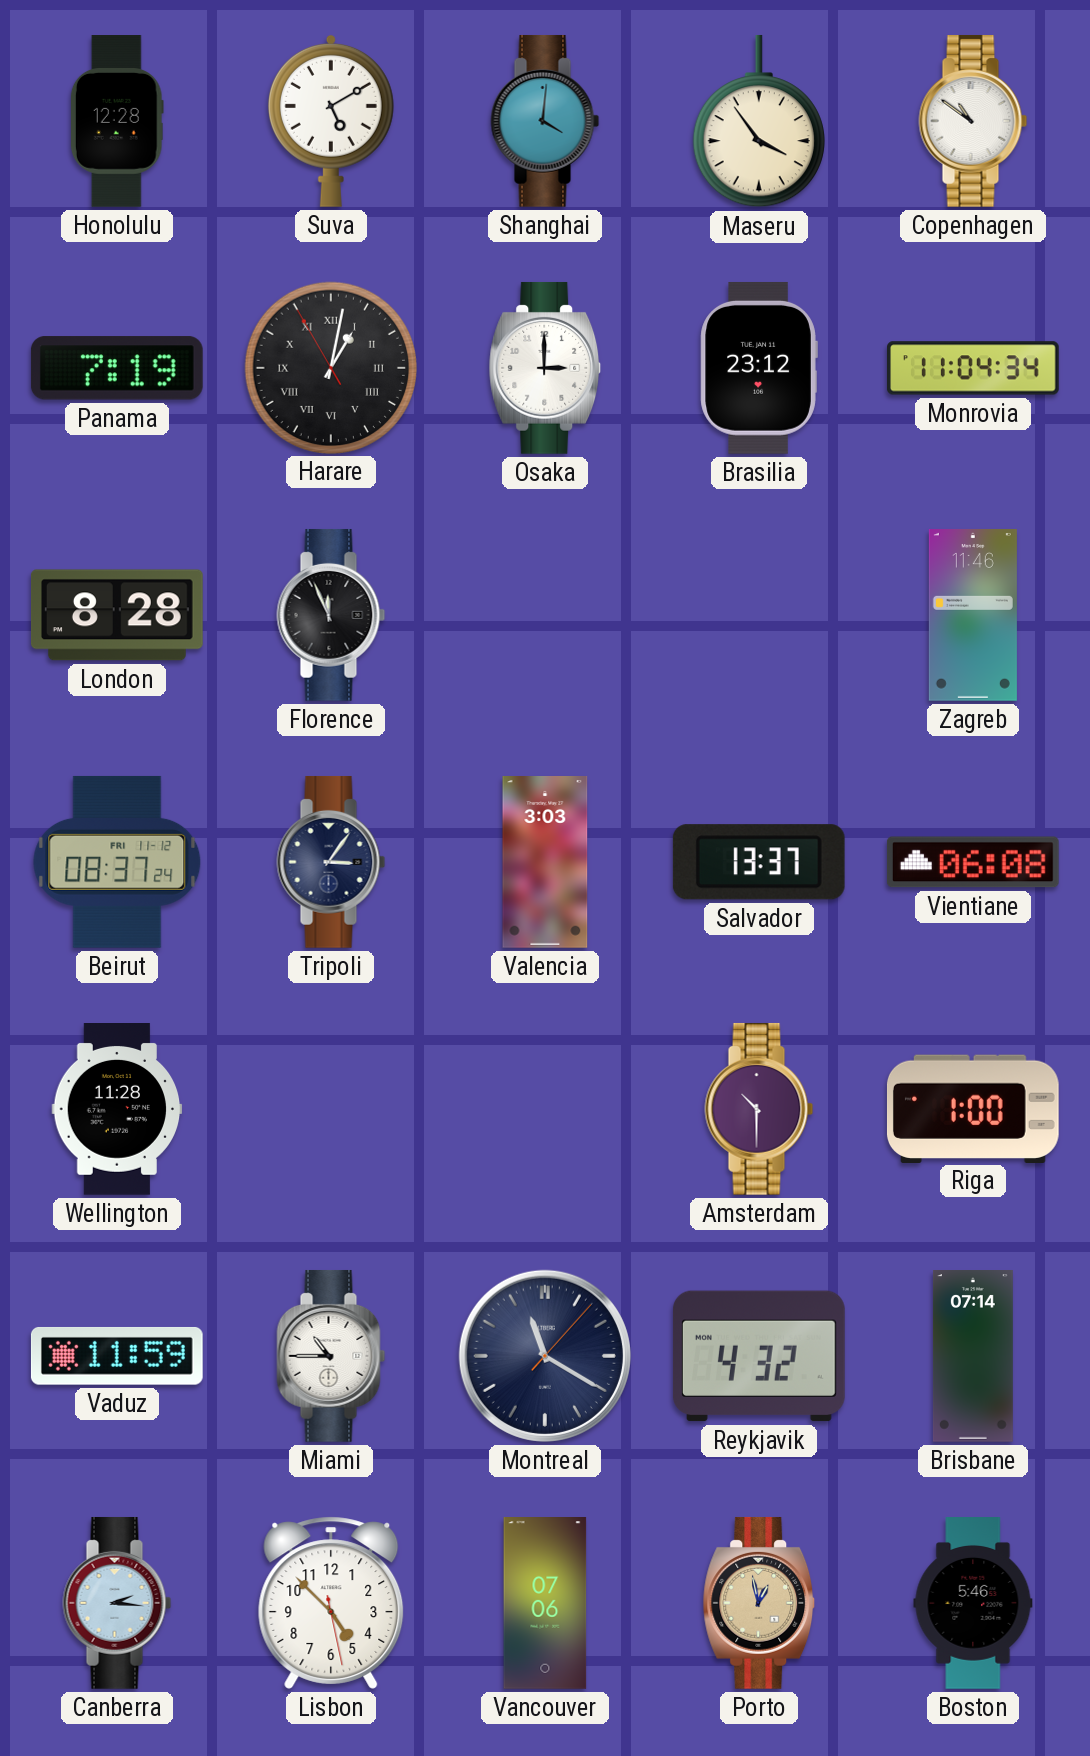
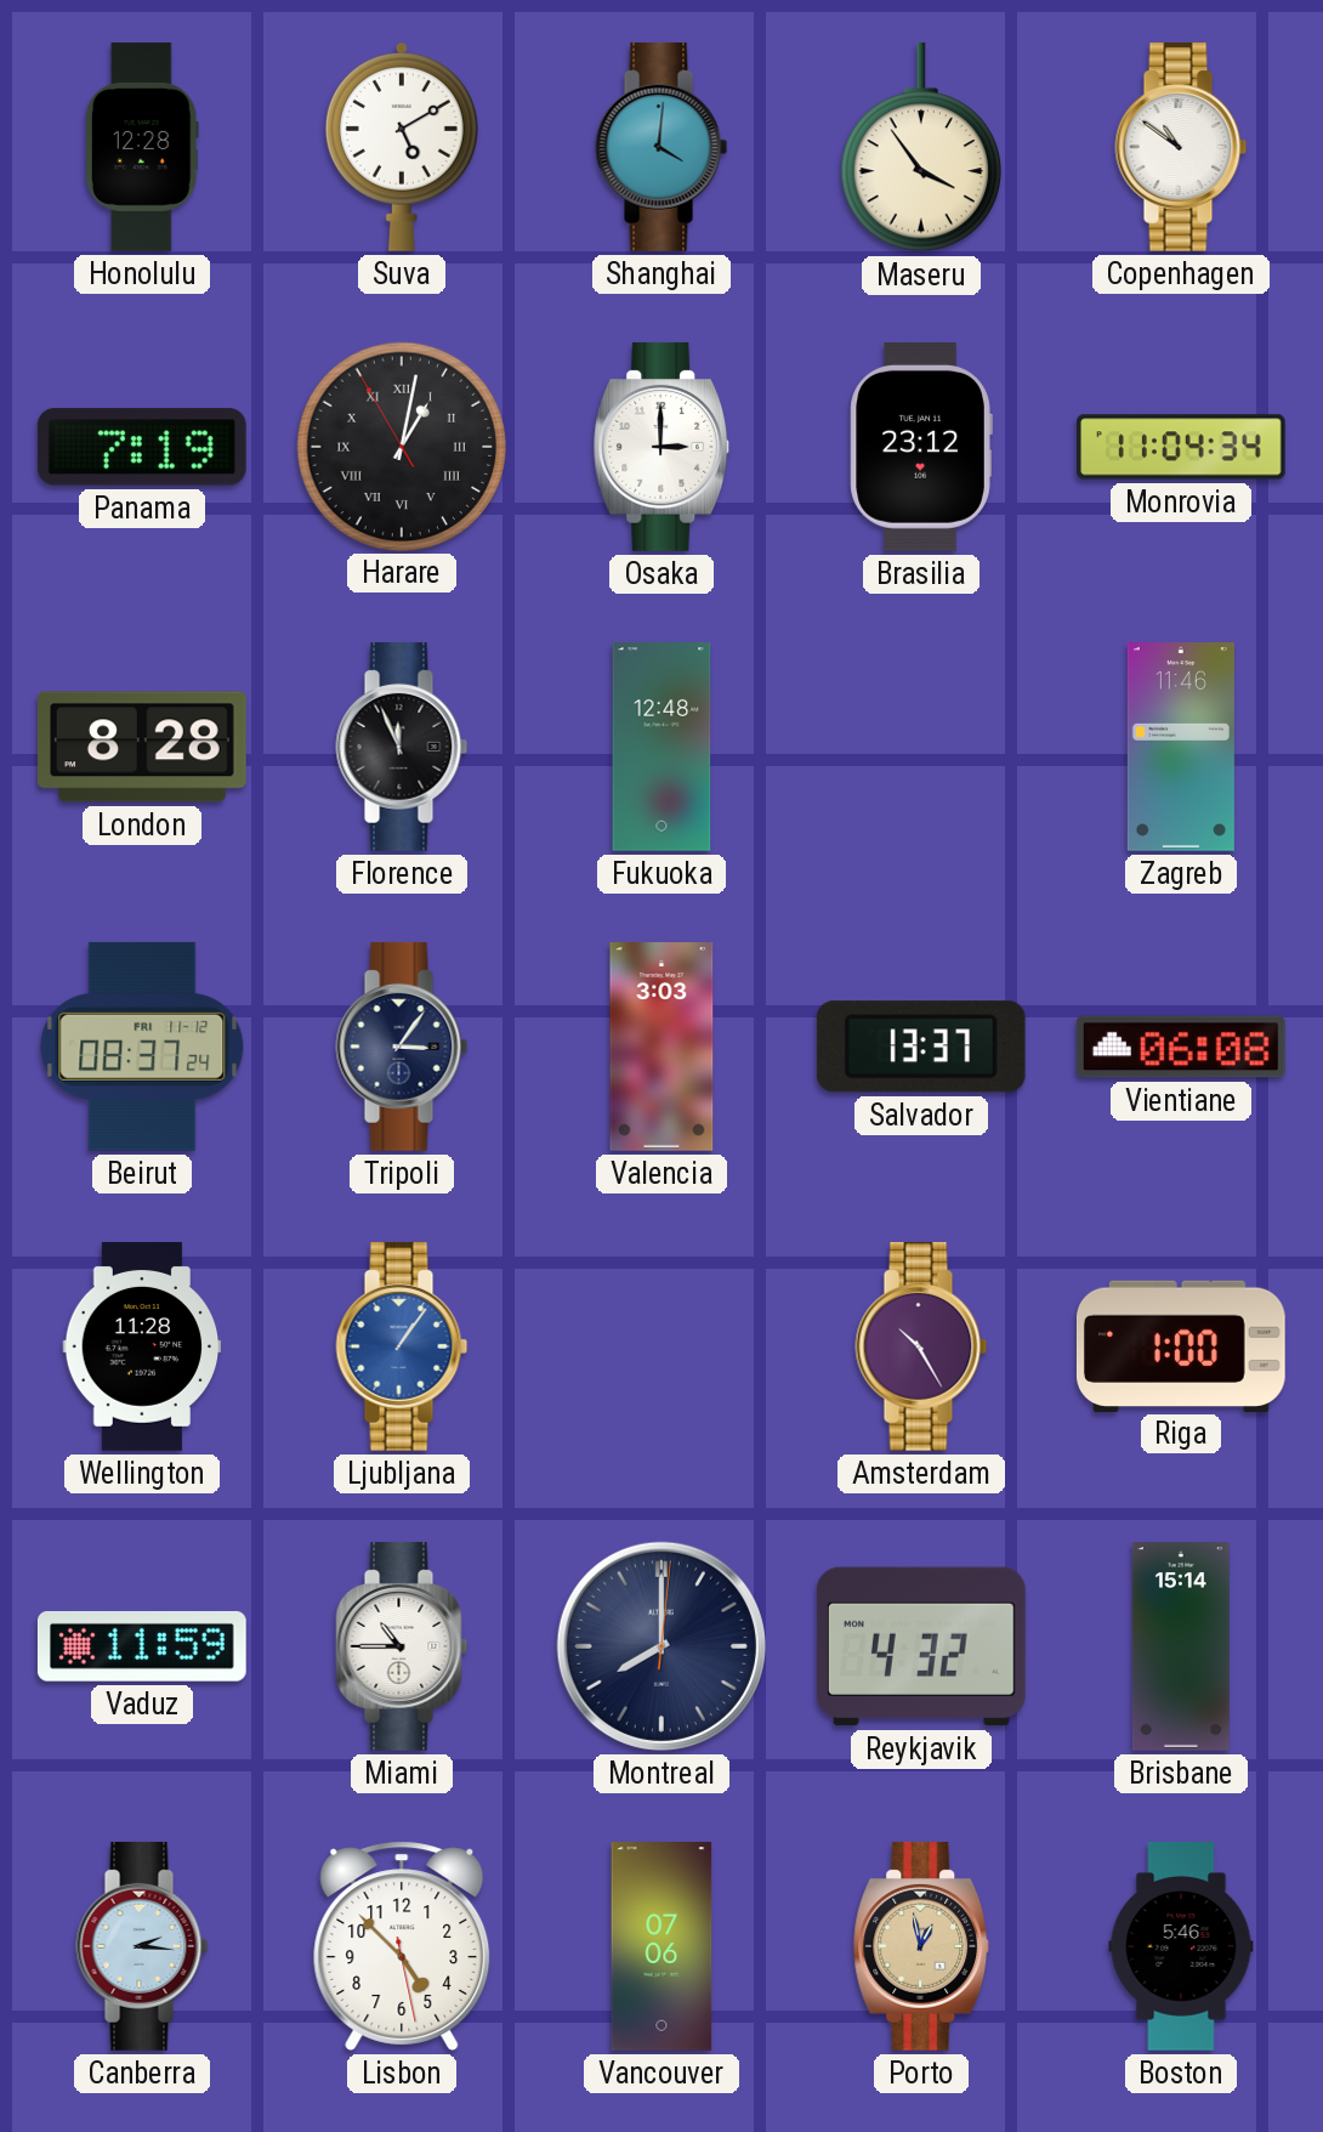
Fukuoka: none -> 12:48 (661, 748)
Ljubljana: none -> 1:06 (402, 1346)
Amsterdam: 10:30 -> 10:25 (921, 1346)
Montreal: 11:20 -> 8:00 (661, 1646)
Brisbane: 07:14 -> 15:14 (1181, 1648)
